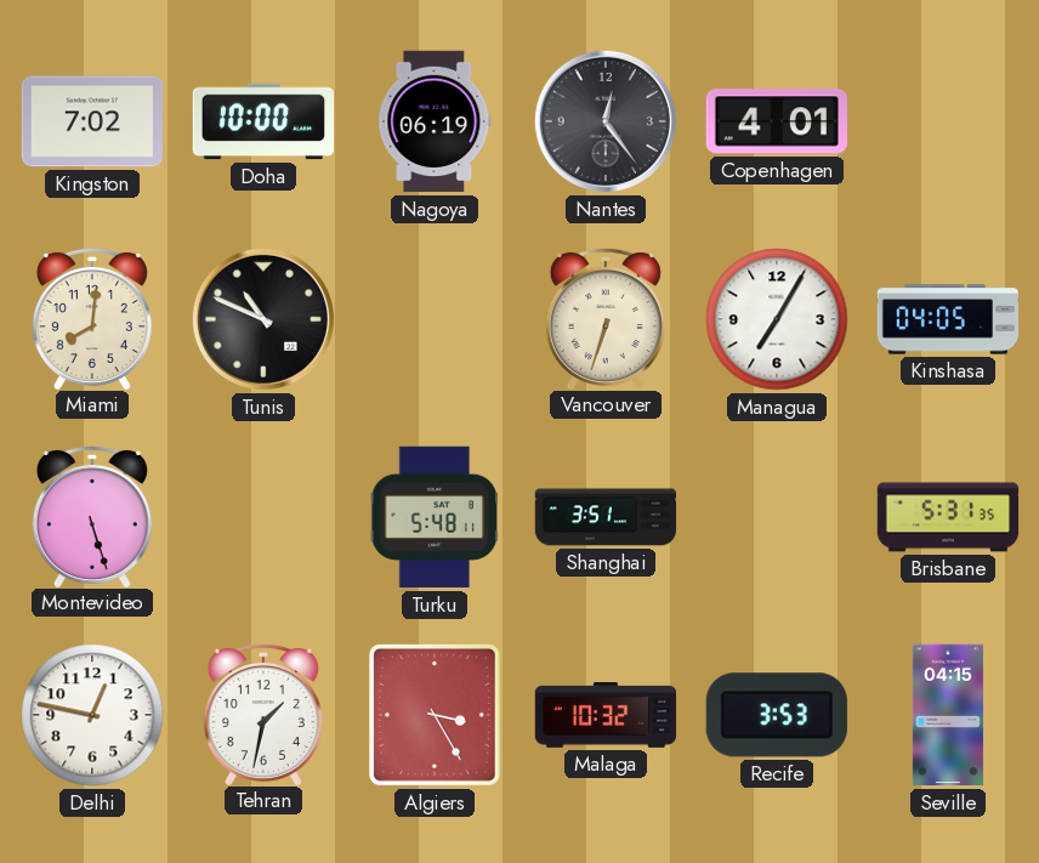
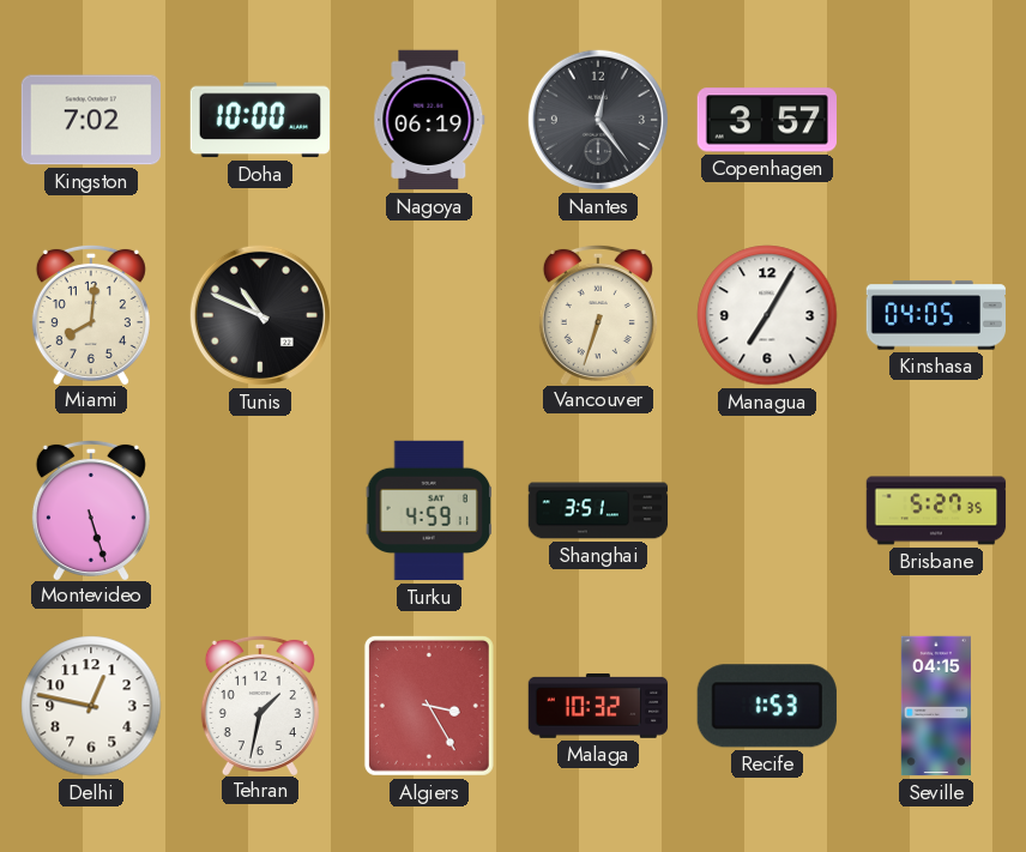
Copenhagen: 4:01 -> 3:57 (766, 120)
Turku: 5:48 -> 4:59 (429, 510)
Brisbane: 5:31 -> 5:27 (936, 510)
Recife: 3:53 -> 1:53 (767, 706)
